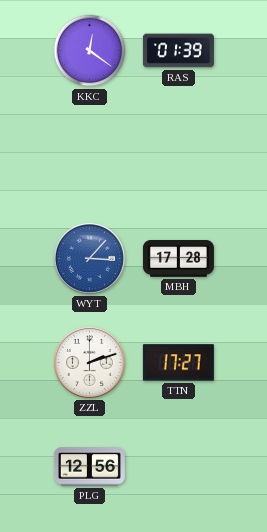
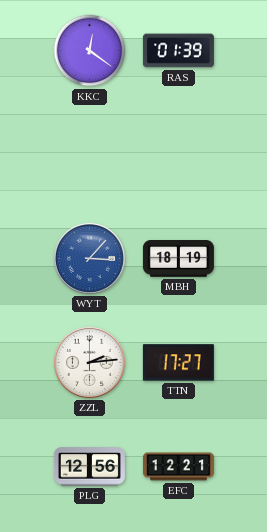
MBH: 17:28 -> 18:19 (178, 259)
ZZL: 2:12 -> 2:14 (89, 362)
EFC: none -> 12:21 (178, 467)
